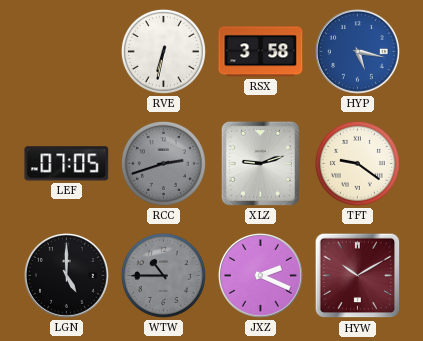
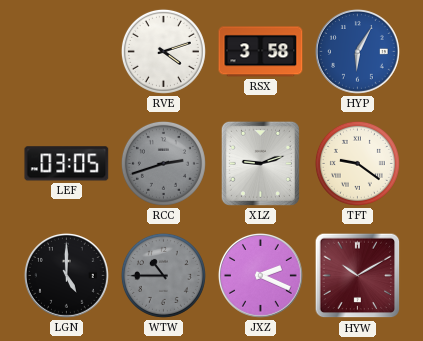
RVE: 6:32 -> 4:12 (163, 51)
HYP: 5:17 -> 6:05 (357, 51)
LEF: 07:05 -> 03:05 (67, 164)
